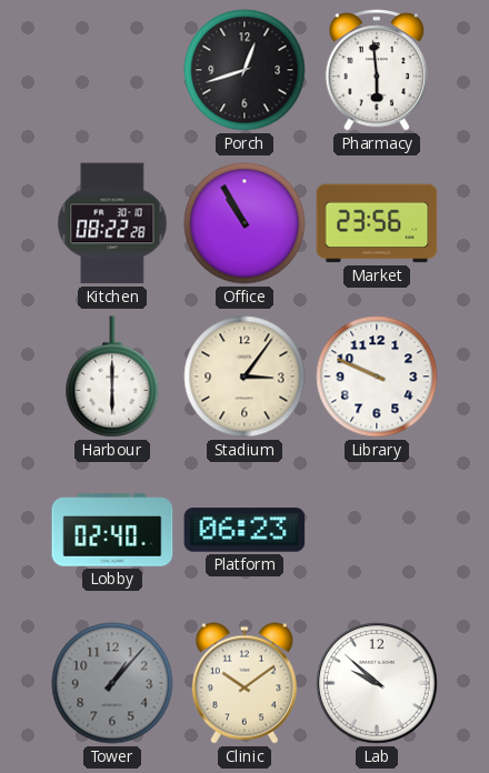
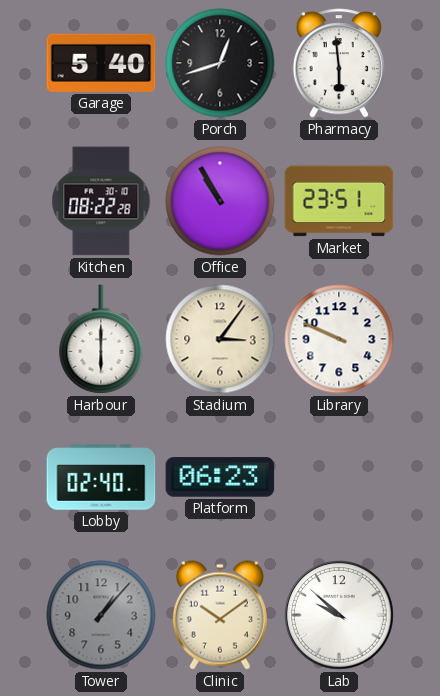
Garage: none -> 5:40 (101, 63)
Market: 23:56 -> 23:51 (339, 201)
